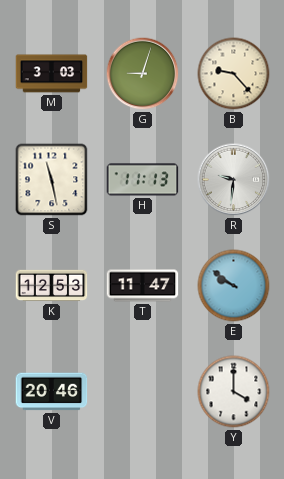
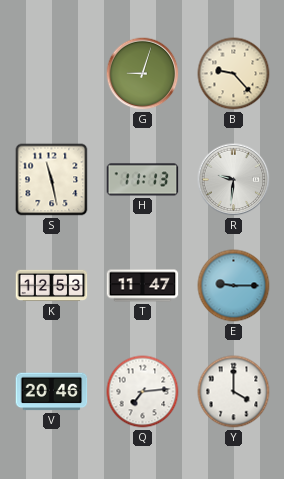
M: 3:03 -> none (52, 74)
E: 9:51 -> 9:15 (234, 286)
Q: none -> 7:14 (143, 392)
